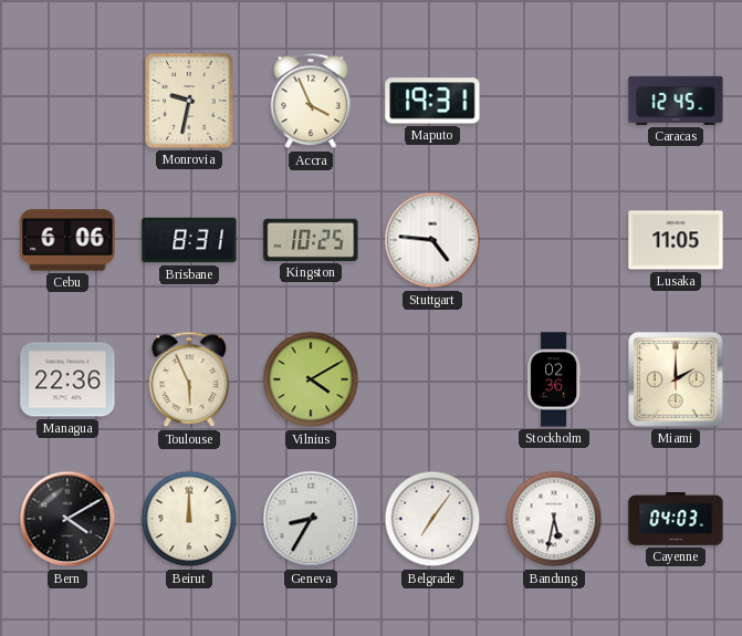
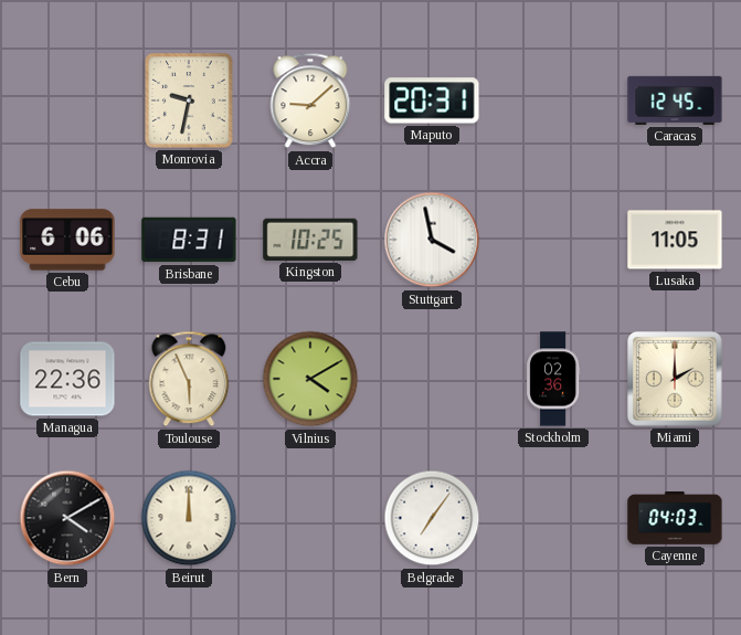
Accra: 3:56 -> 9:08 (310, 100)
Maputo: 19:31 -> 20:31 (432, 100)
Stuttgart: 4:46 -> 3:58 (432, 240)
Geneva: 8:35 -> none (311, 519)
Bandung: 5:32 -> none (554, 519)
